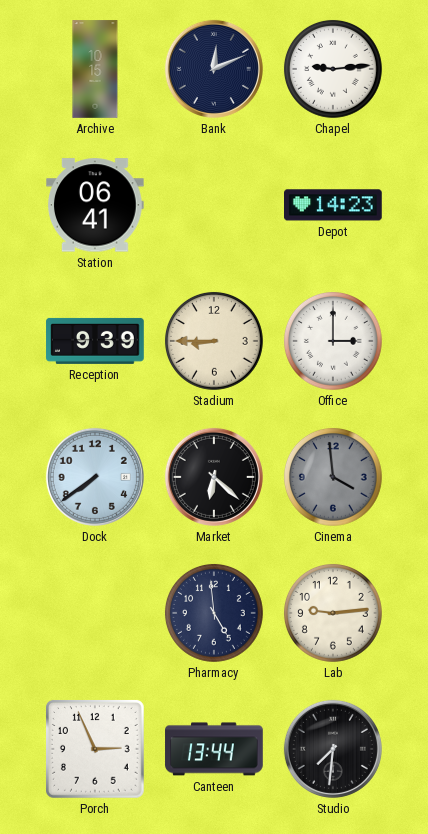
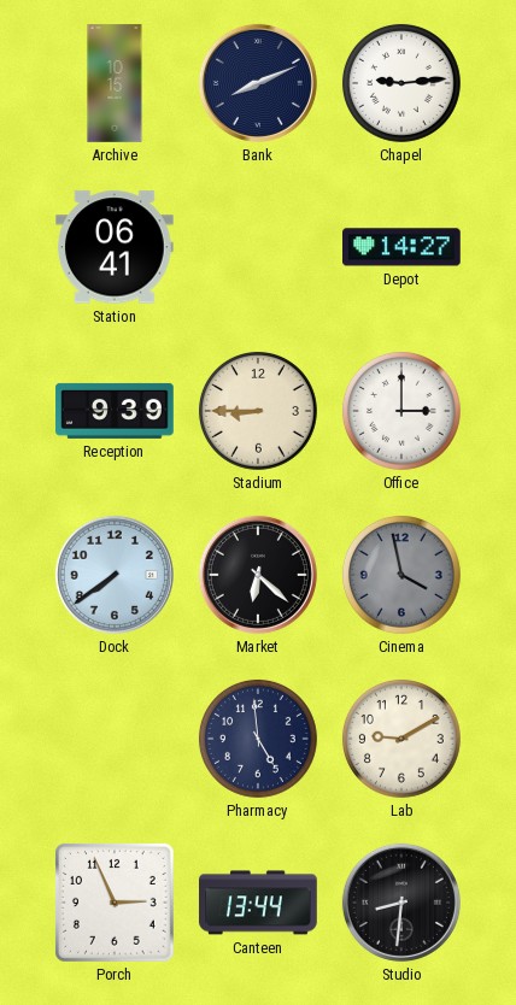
Bank: 12:11 -> 8:11 (258, 83)
Depot: 14:23 -> 14:27 (403, 247)
Cinema: 3:59 -> 3:58 (401, 575)
Lab: 9:14 -> 9:10 (401, 739)
Studio: 7:31 -> 8:31 (401, 903)
